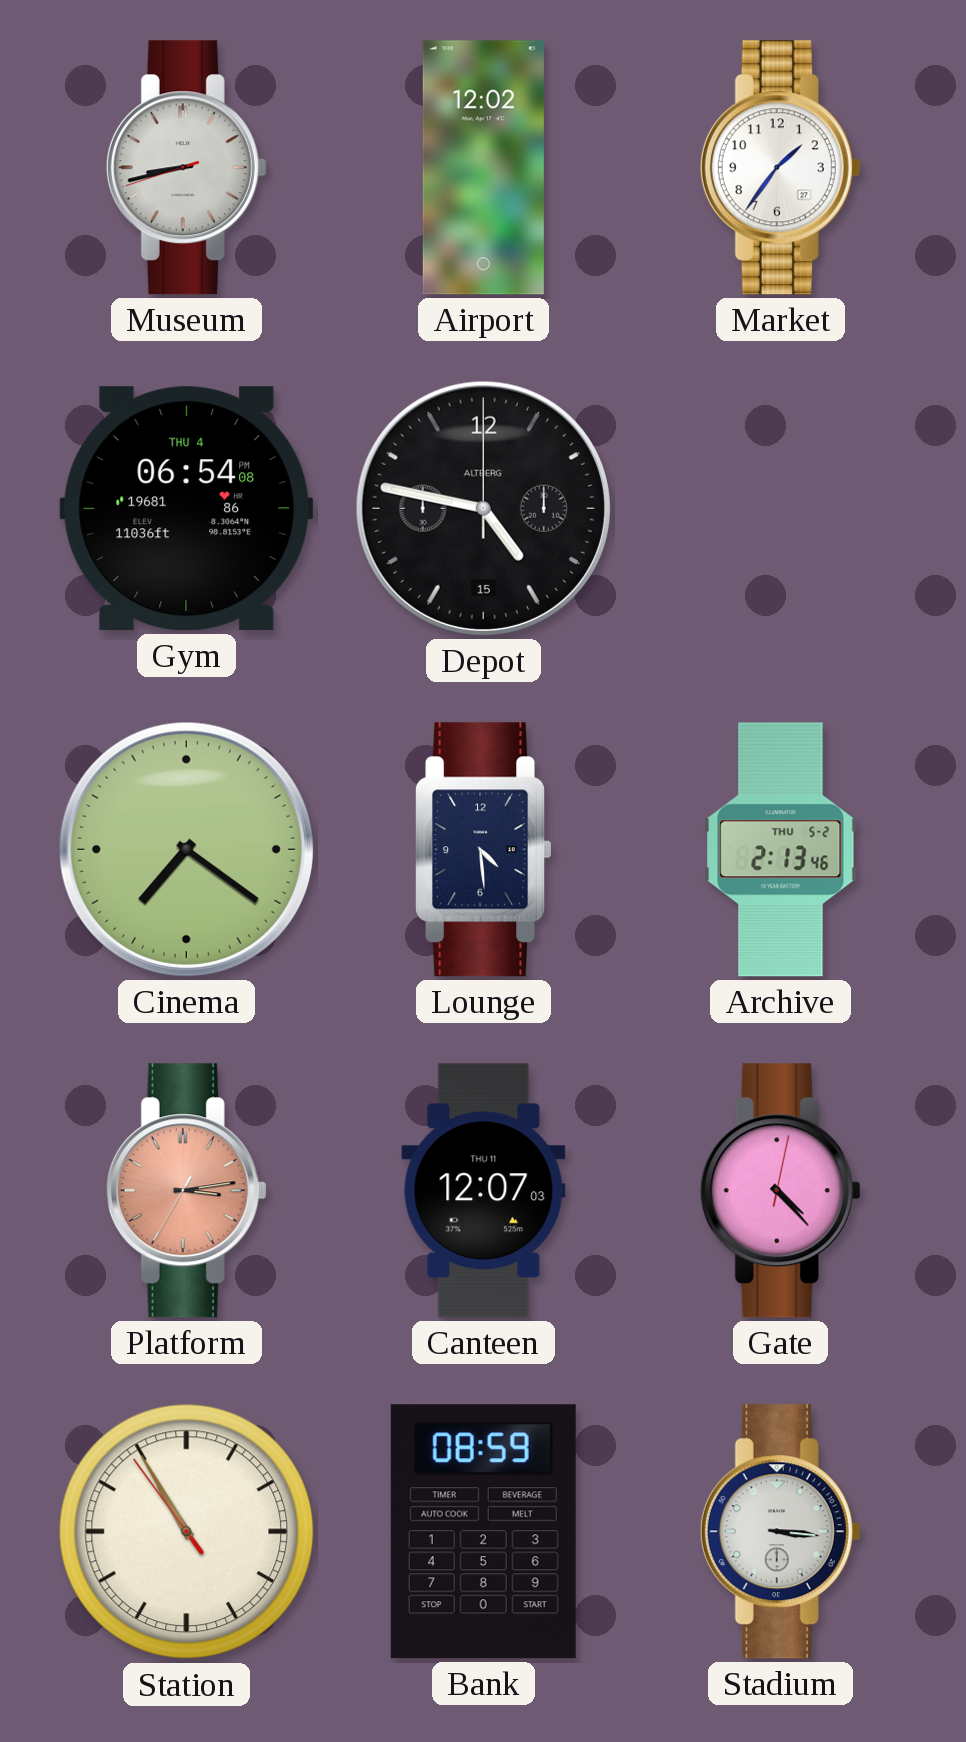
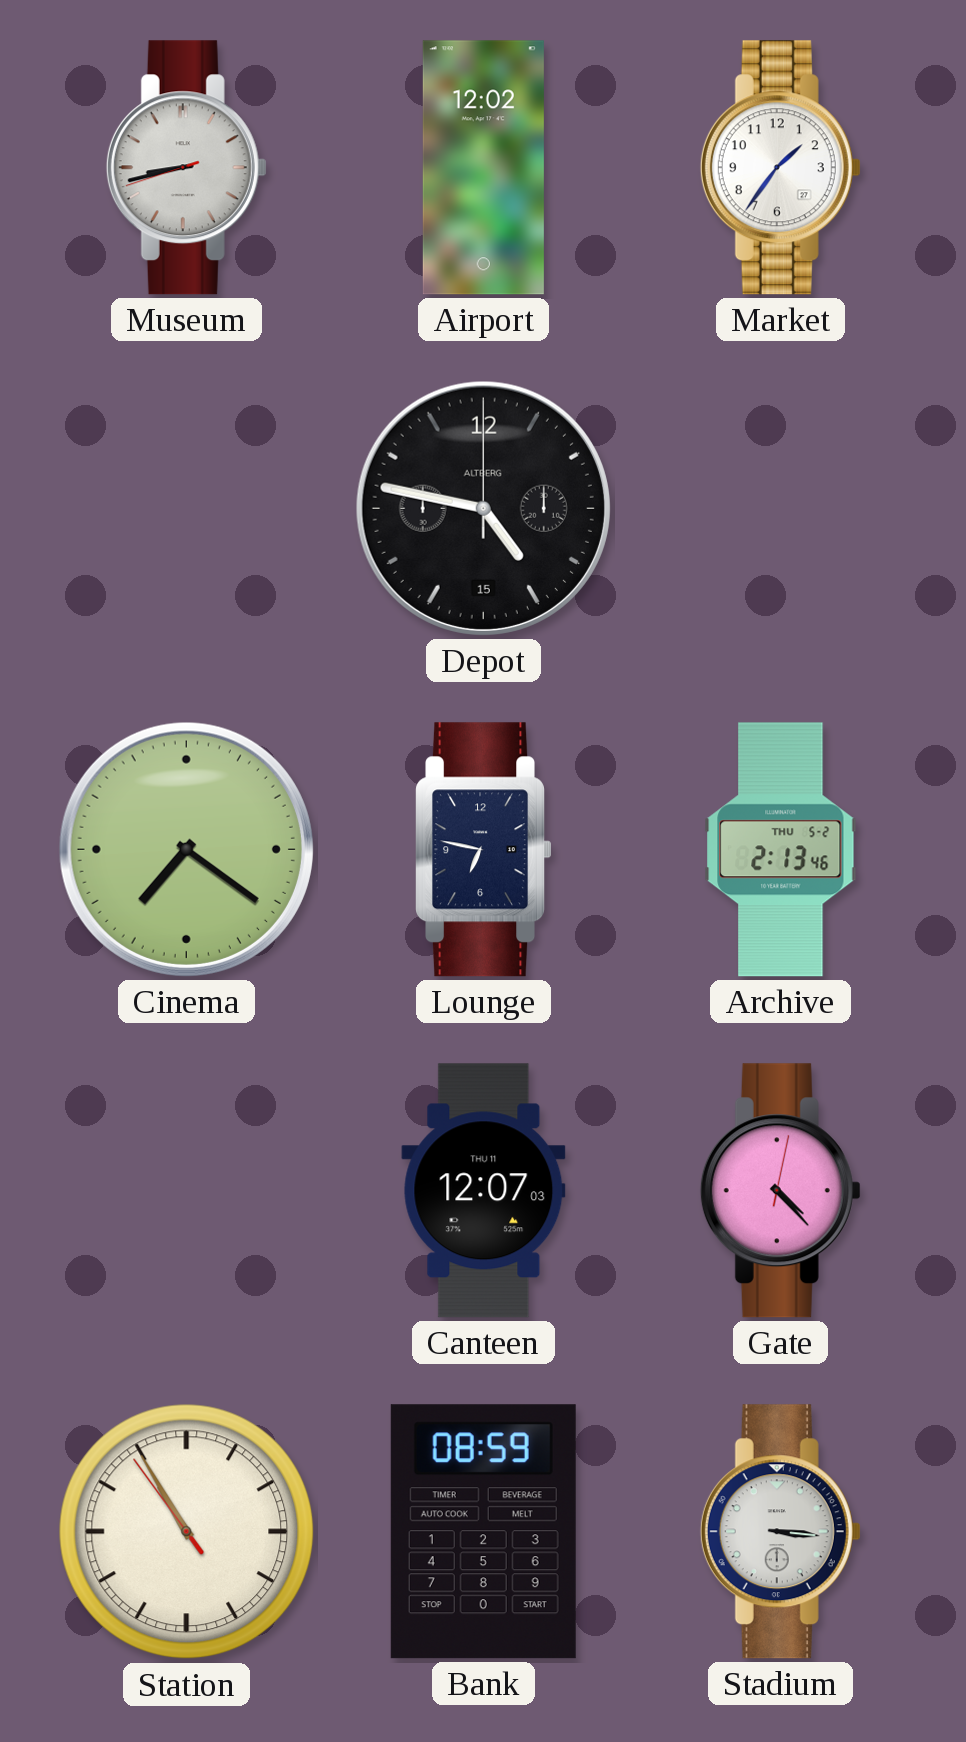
Gym: 06:54 -> none (187, 509)
Lounge: 4:29 -> 6:47 (483, 850)
Platform: 3:13 -> none (186, 1191)
